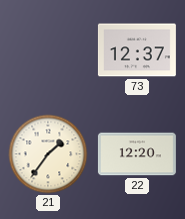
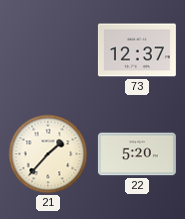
21: 1:36 -> 1:37 (48, 154)
22: 12:20 -> 5:20 (137, 154)
